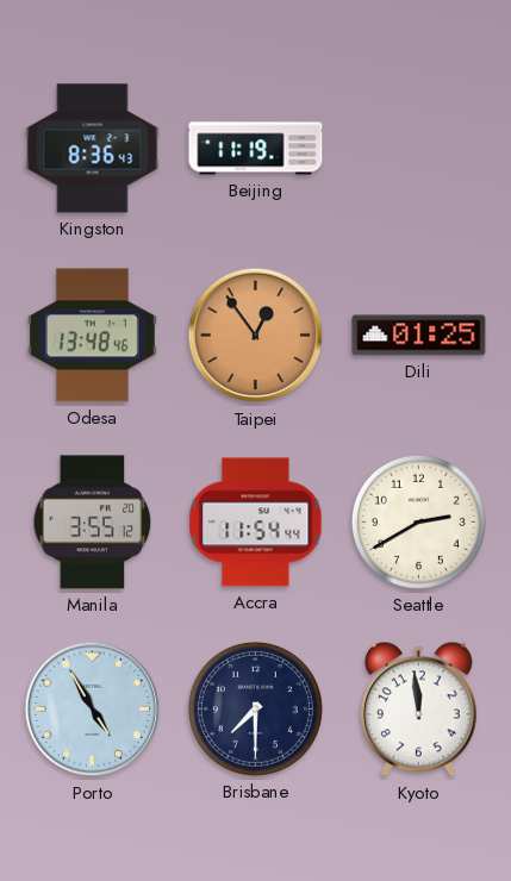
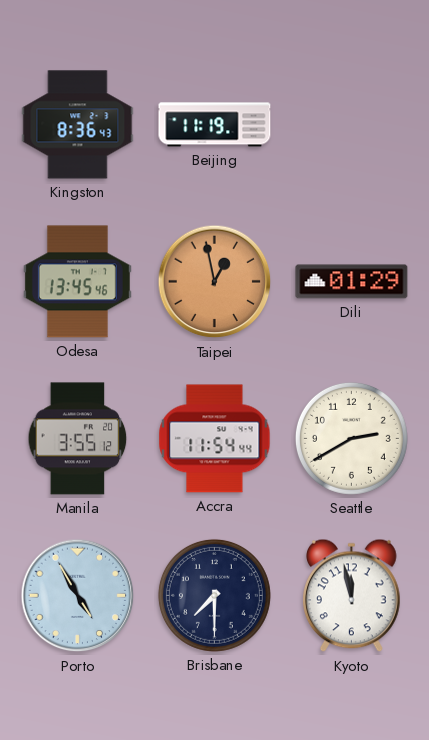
Odesa: 13:48 -> 13:45 (77, 282)
Taipei: 12:54 -> 12:58 (215, 282)
Dili: 01:25 -> 01:29 (352, 282)
Kyoto: 11:59 -> 11:58 (352, 596)
